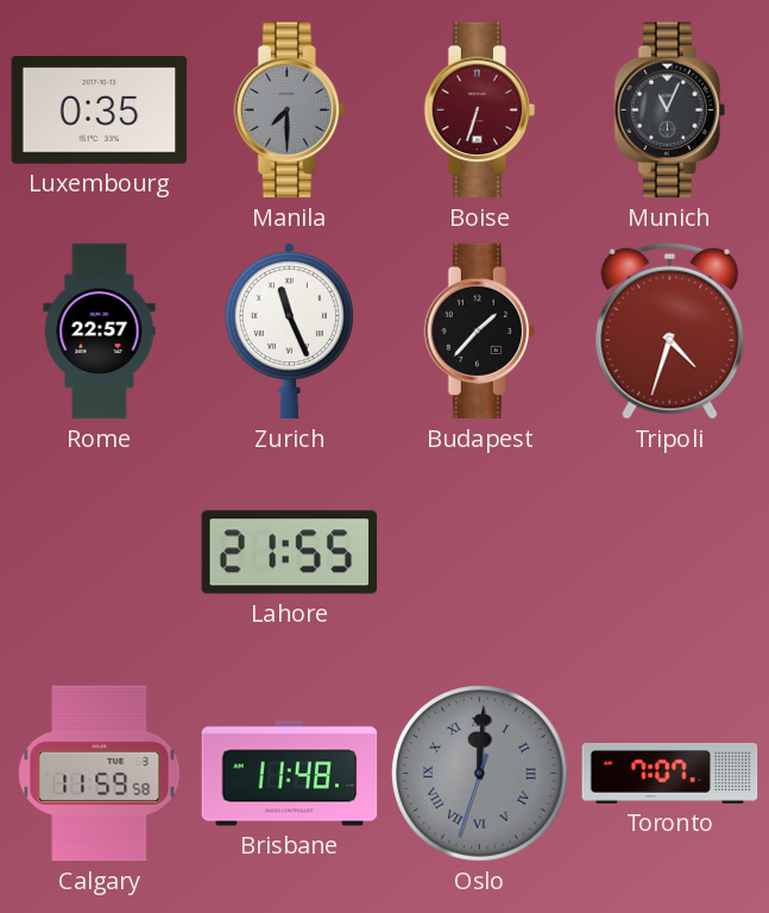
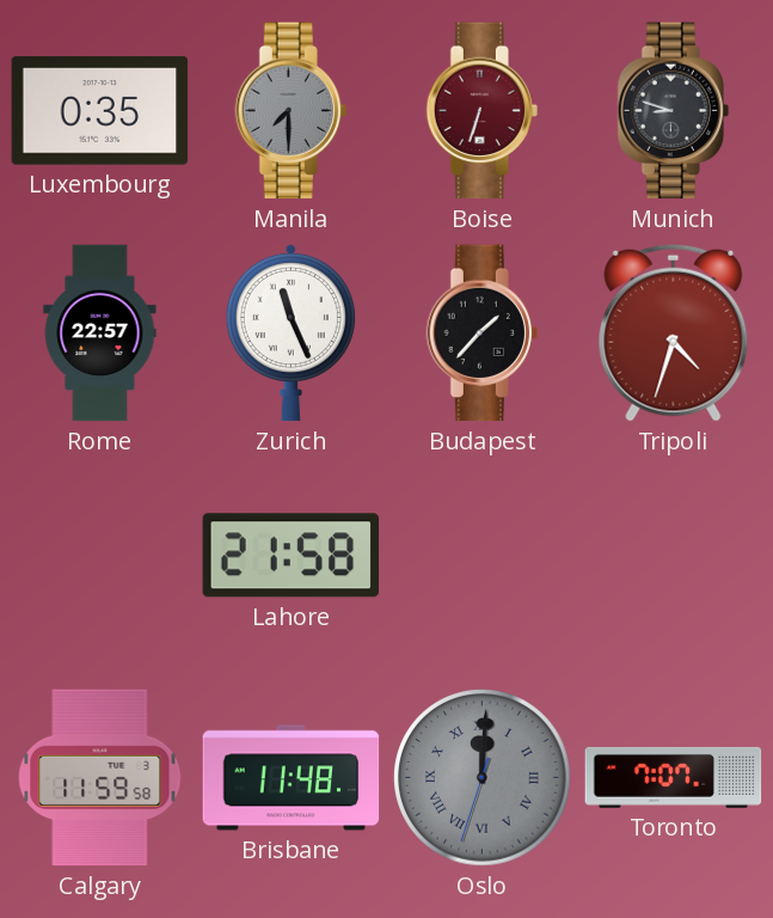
Munich: 11:04 -> 8:48 (673, 111)
Lahore: 21:55 -> 21:58 (292, 556)
